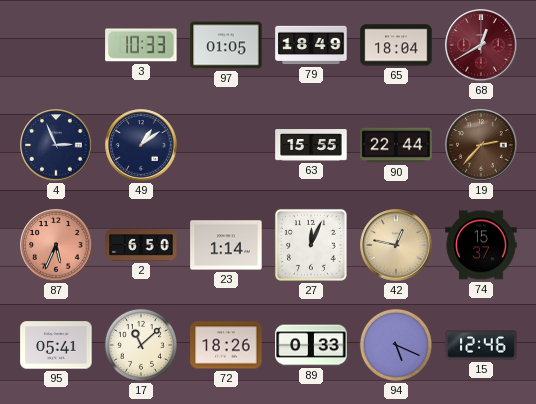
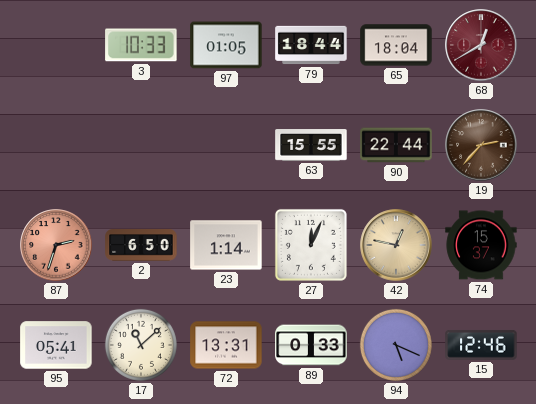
79: 18:49 -> 18:44 (311, 45)
4: 2:56 -> none (56, 145)
49: 1:09 -> none (141, 145)
87: 5:34 -> 2:33 (56, 245)
72: 18:26 -> 13:31 (226, 345)
